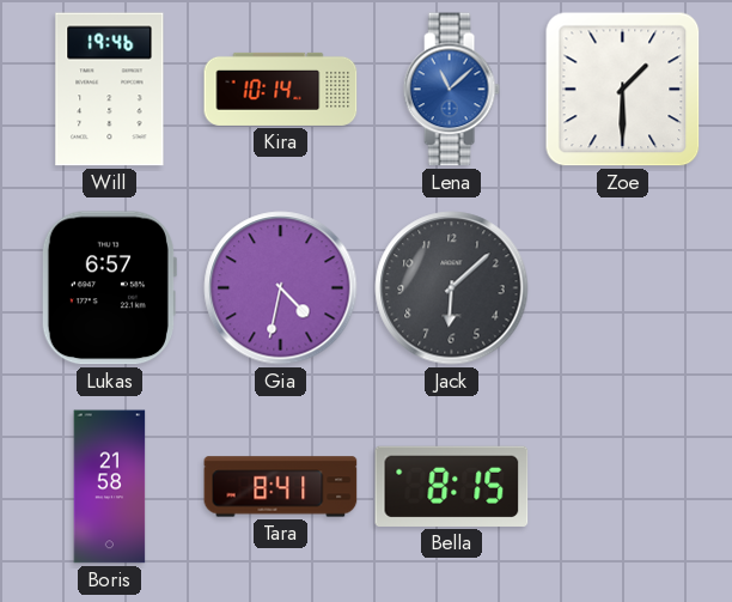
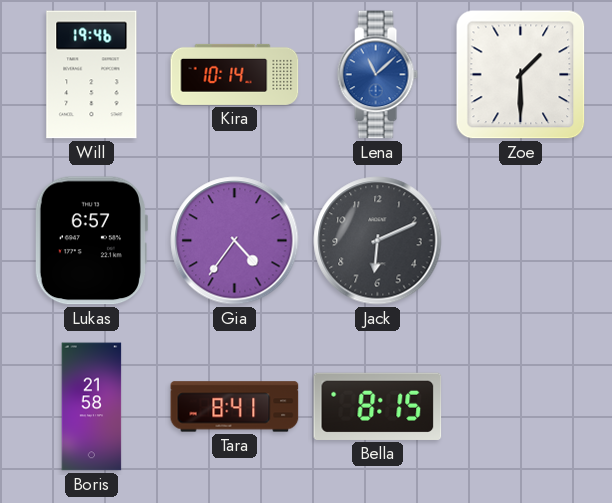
Gia: 4:32 -> 4:36 (235, 241)
Jack: 6:08 -> 6:11 (378, 241)
